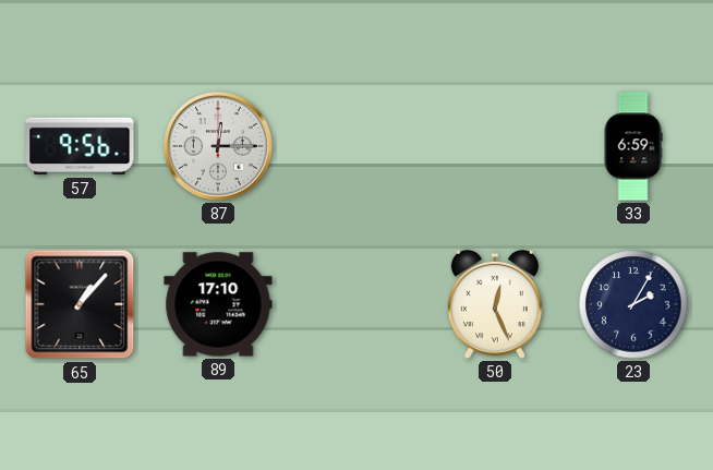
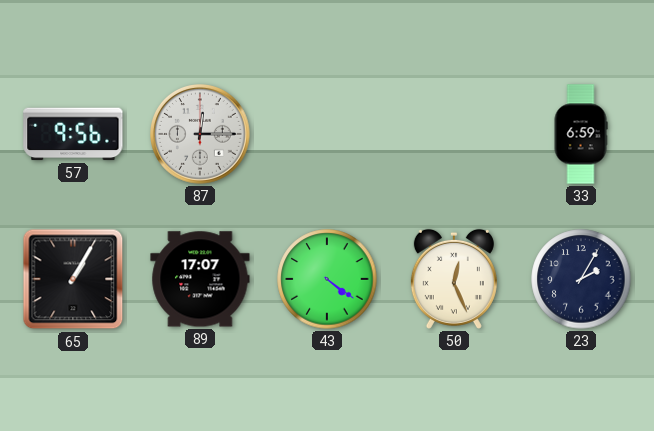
65: 1:07 -> 1:05 (73, 279)
89: 17:10 -> 17:07 (200, 279)
43: none -> 4:21 (327, 279)
